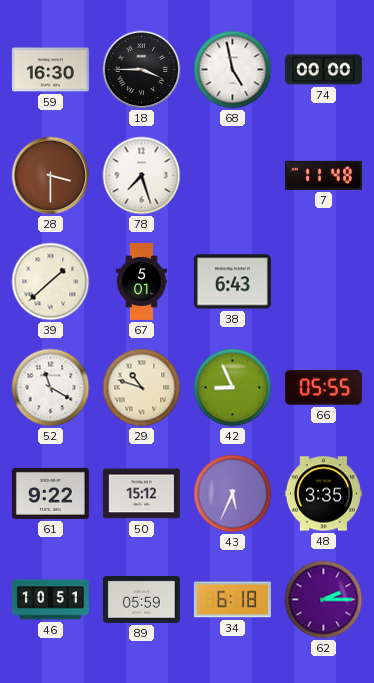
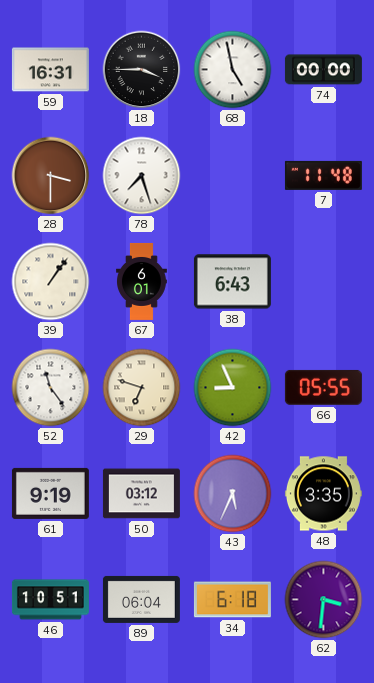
59: 16:30 -> 16:31 (50, 70)
39: 1:38 -> 1:06 (51, 282)
67: 5:01 -> 6:01 (142, 281)
52: 11:20 -> 11:24 (51, 388)
29: 10:48 -> 6:48 (142, 388)
61: 9:22 -> 9:19 (50, 493)
50: 15:12 -> 03:12 (141, 494)
89: 05:59 -> 06:04 (141, 599)
62: 2:15 -> 3:31 (324, 600)
